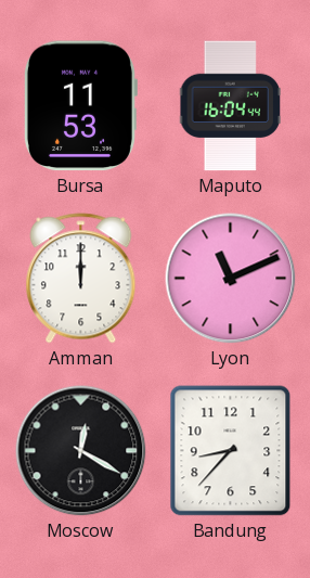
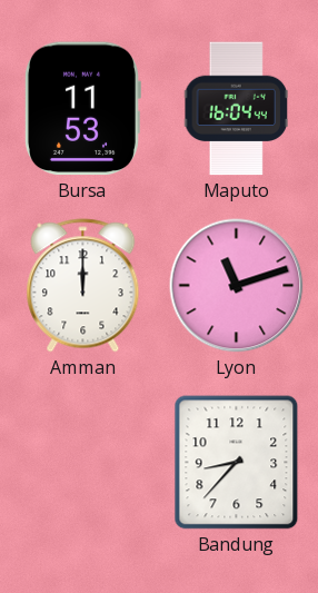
Lyon: 11:11 -> 11:12 (237, 286)
Moscow: 12:20 -> none (81, 451)
